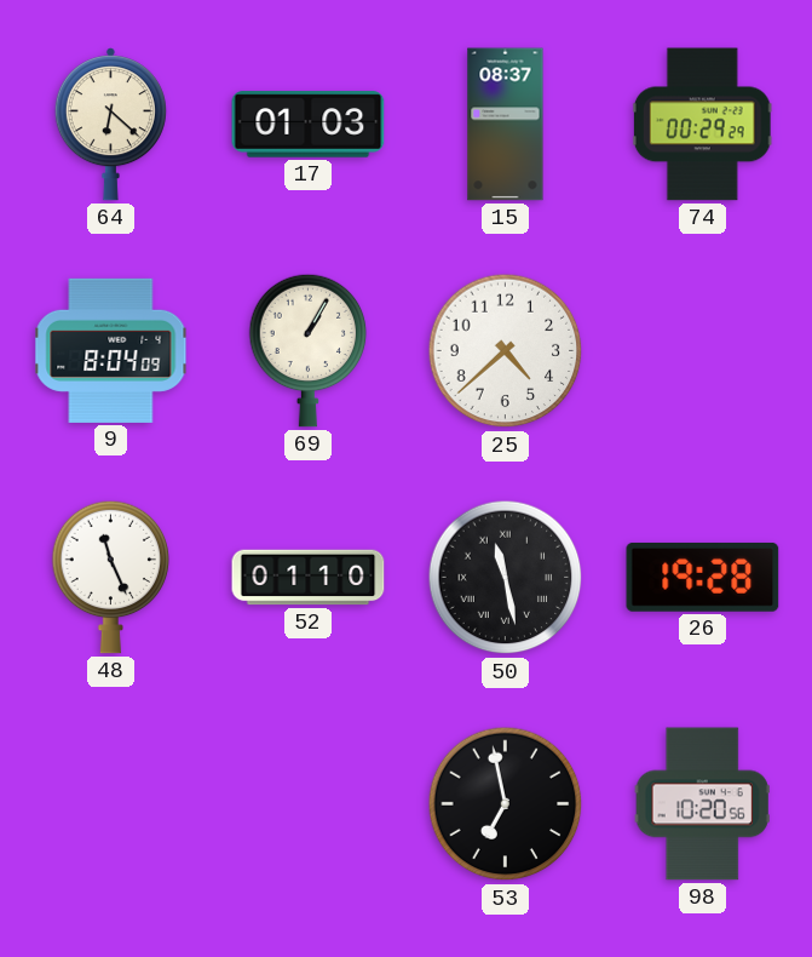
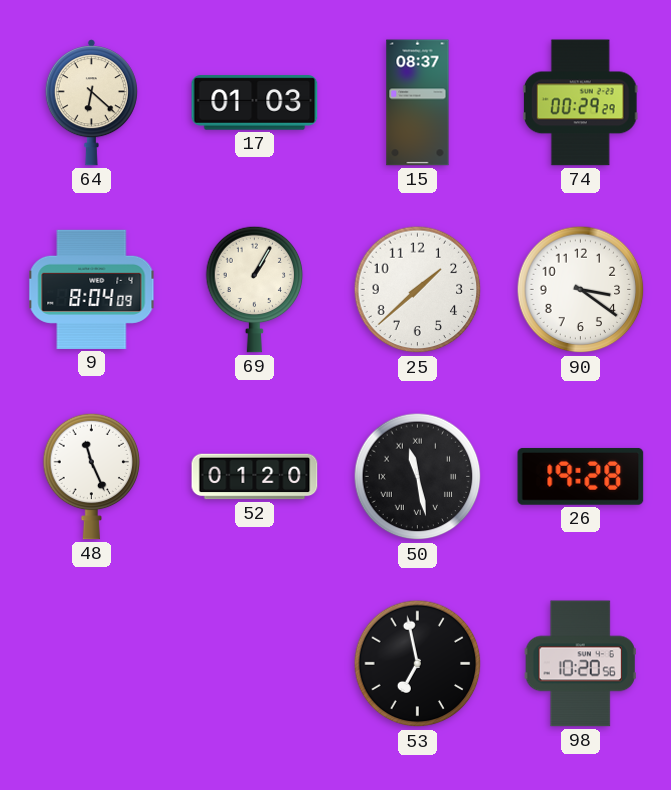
25: 4:38 -> 1:38 (418, 290)
90: none -> 3:21 (581, 290)
52: 01:10 -> 01:20 (255, 477)
